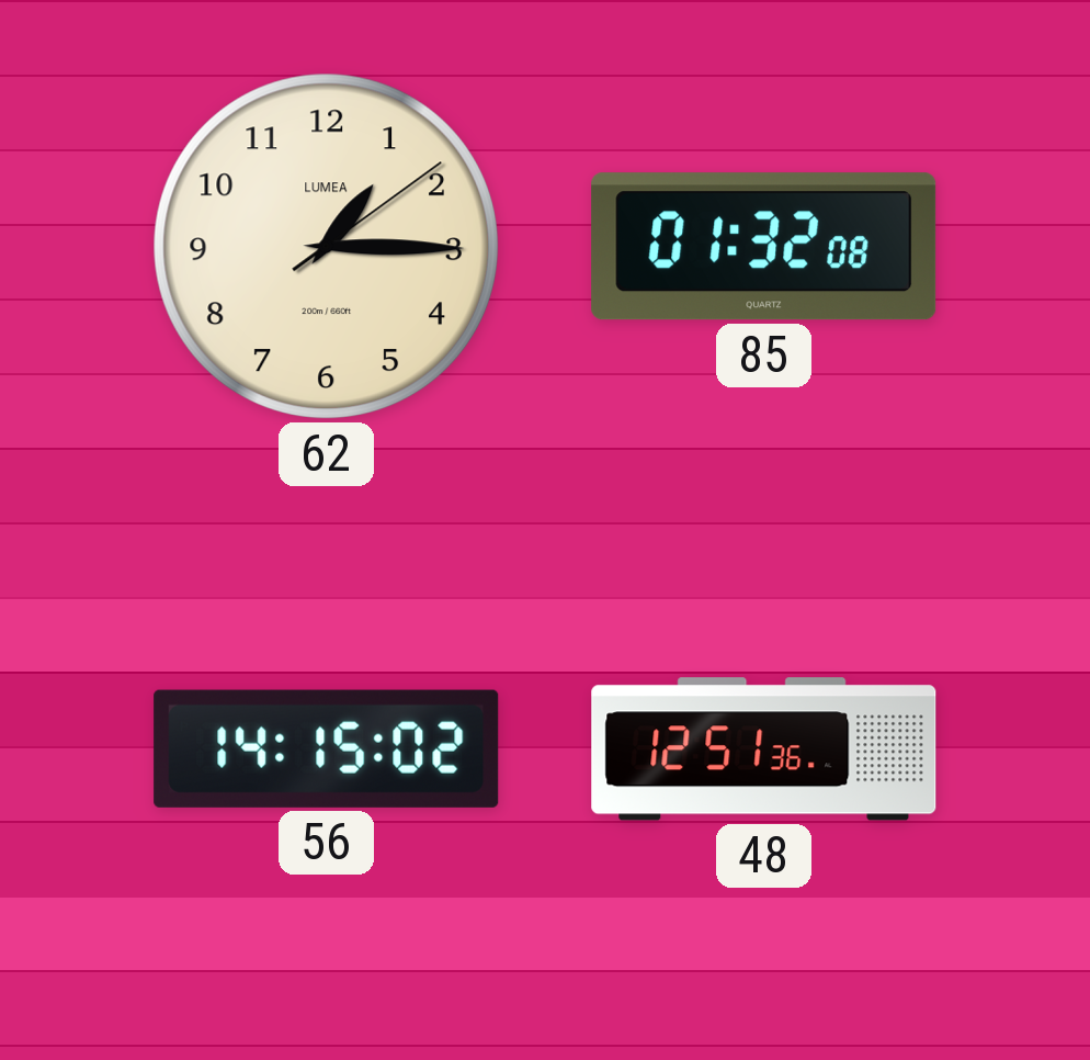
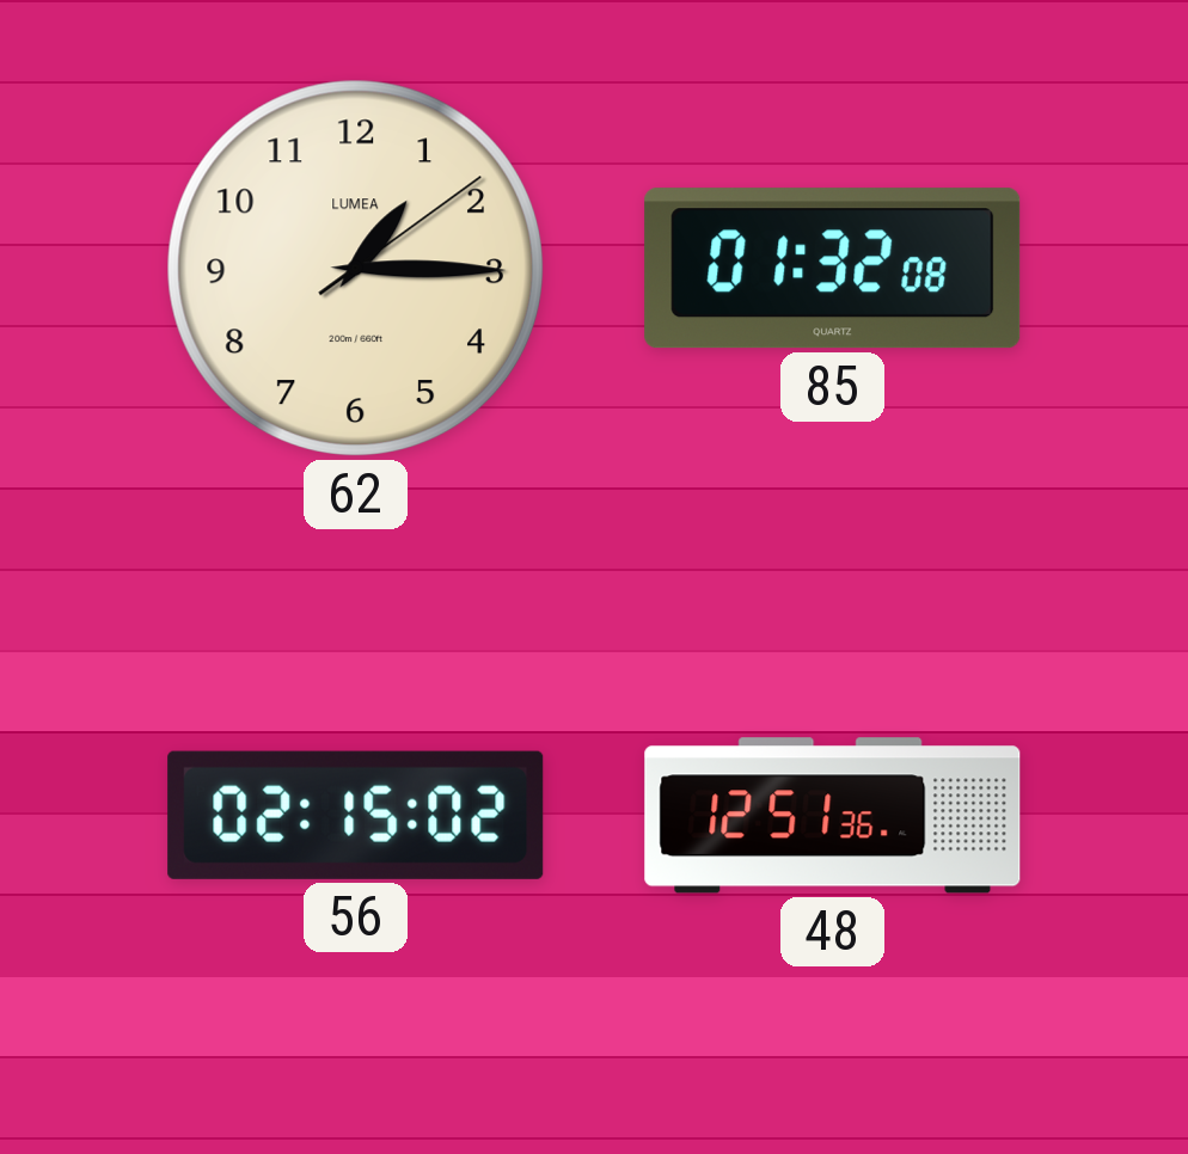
56: 14:15 -> 02:15 (356, 815)
